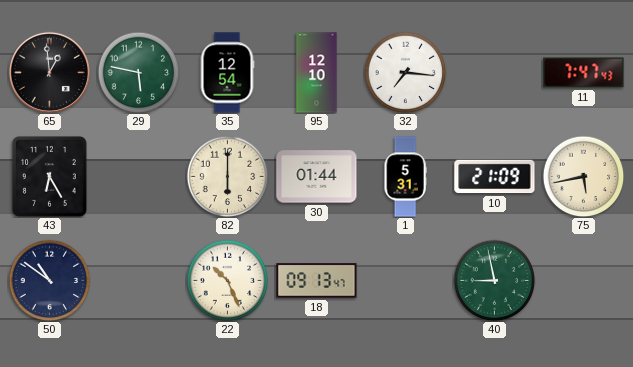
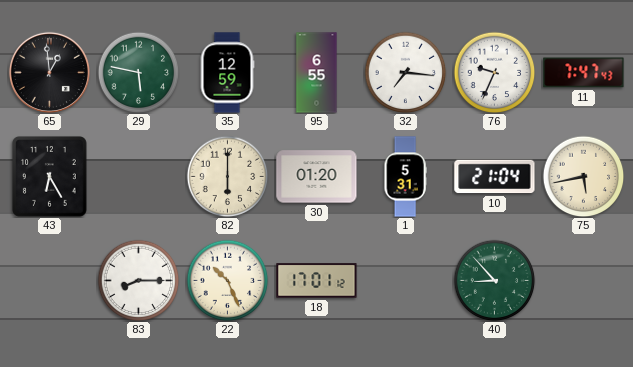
35: 12:54 -> 12:59 (227, 73)
95: 12:10 -> 6:55 (317, 73)
76: none -> 9:34 (494, 72)
30: 01:44 -> 01:20 (317, 177)
10: 21:09 -> 21:04 (495, 177)
50: 10:51 -> none (49, 280)
83: none -> 8:15 (138, 280)
18: 09:13 -> 17:01 (317, 281)
40: 8:58 -> 8:53 (494, 280)
